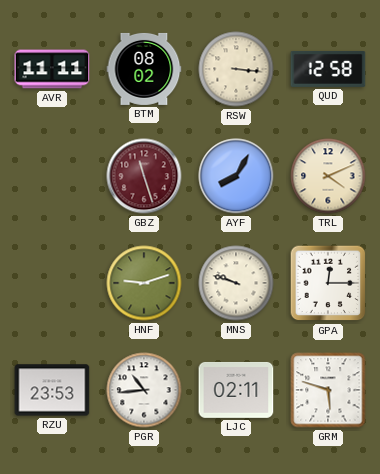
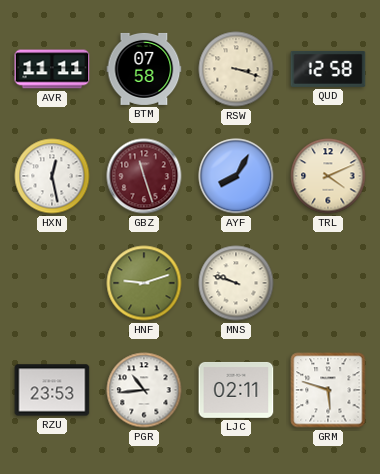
BTM: 08:02 -> 07:58 (144, 69)
RSW: 3:16 -> 3:18 (236, 69)
HXN: none -> 12:28 (52, 176)
GPA: 12:15 -> none (328, 283)
